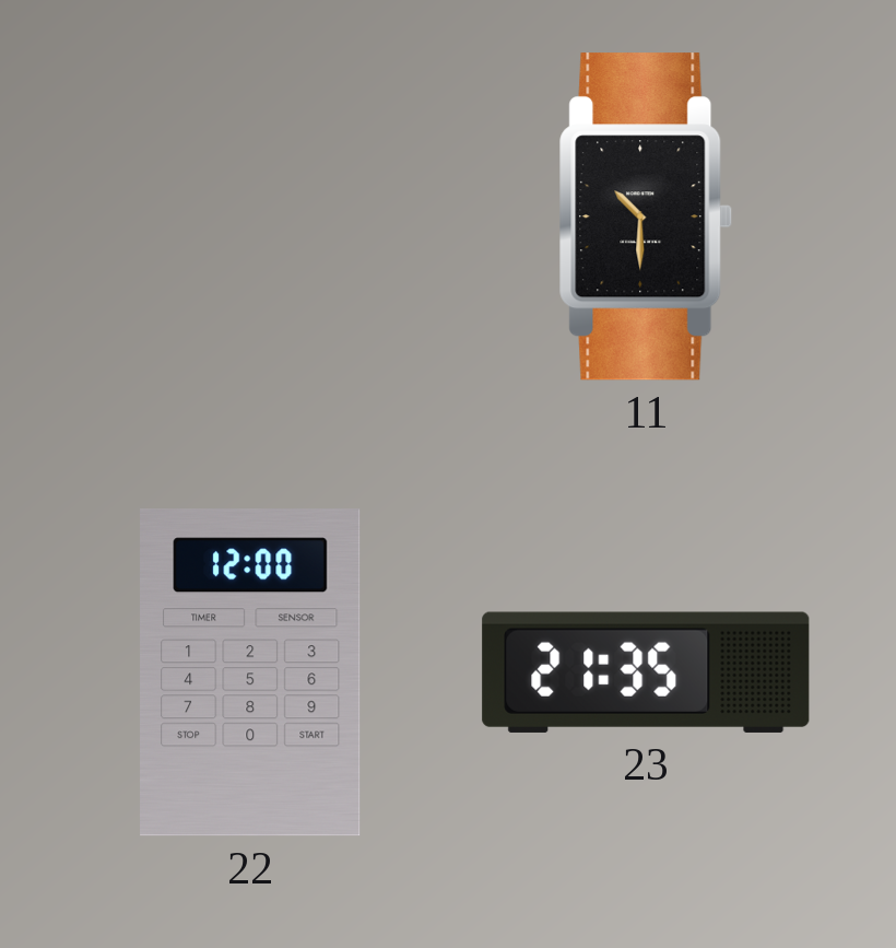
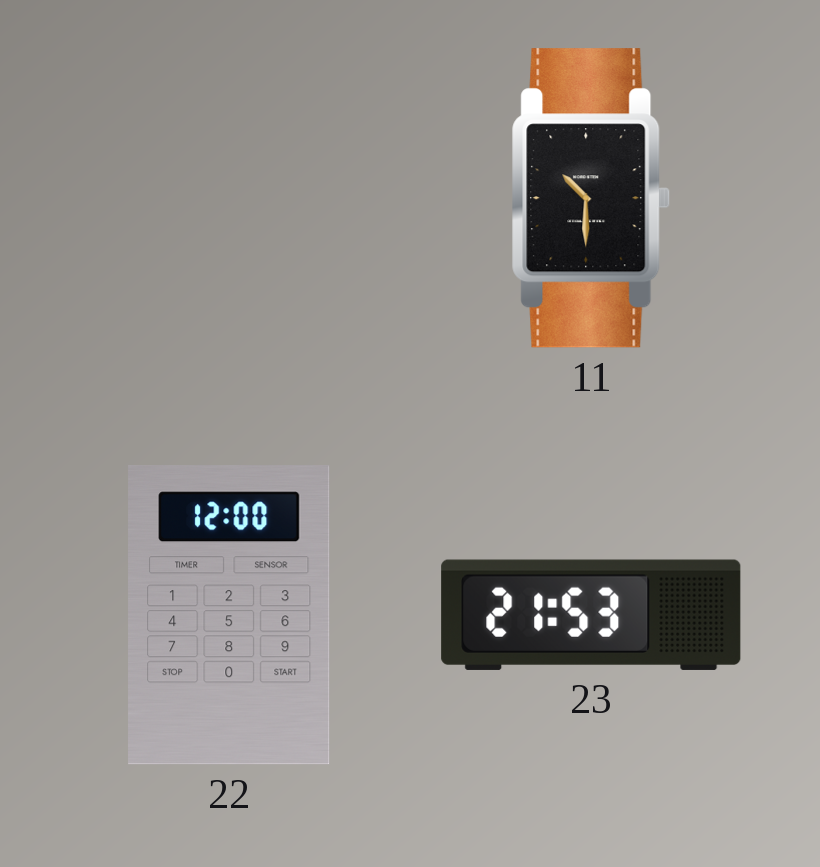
23: 21:35 -> 21:53 (591, 615)
